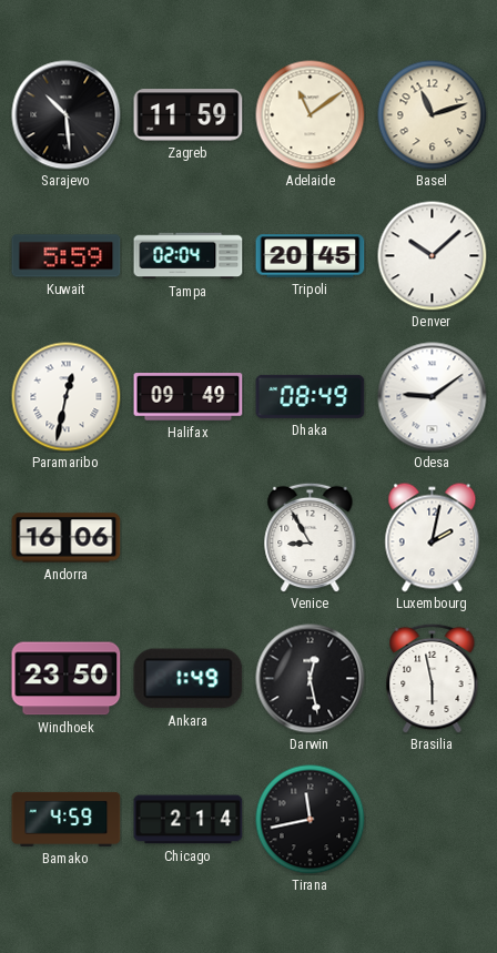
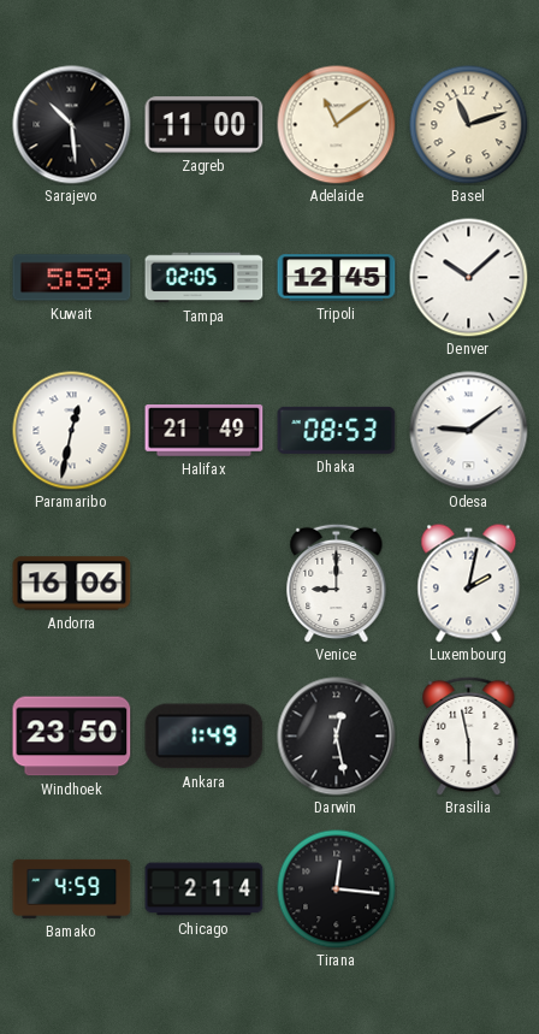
Zagreb: 11:59 -> 11:00 (205, 125)
Tampa: 02:04 -> 02:05 (205, 278)
Tripoli: 20:45 -> 12:45 (337, 278)
Halifax: 09:49 -> 21:49 (205, 431)
Dhaka: 08:49 -> 08:53 (337, 430)
Venice: 8:55 -> 9:00 (337, 583)
Tirana: 11:43 -> 12:16 (337, 890)
